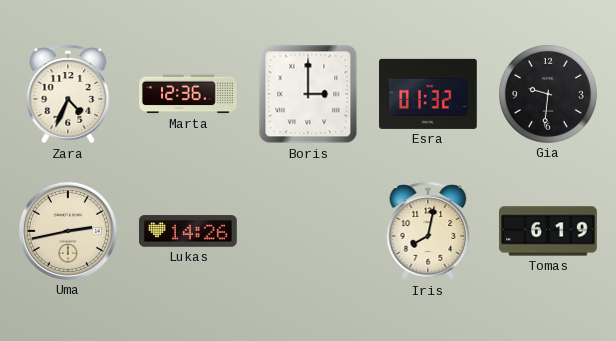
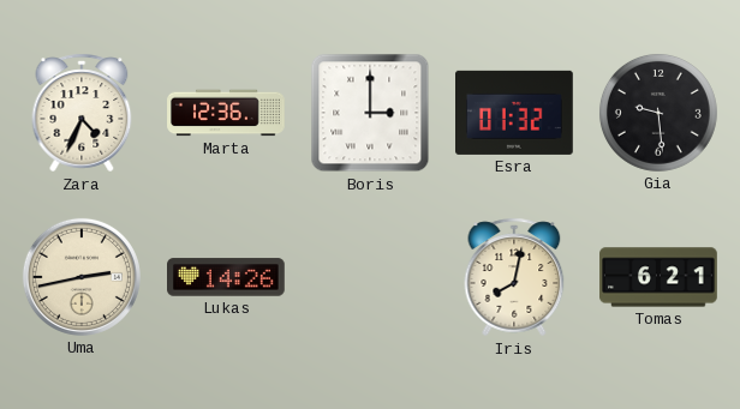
Gia: 9:31 -> 9:29 (658, 113)
Tomas: 6:19 -> 6:21 (658, 277)
